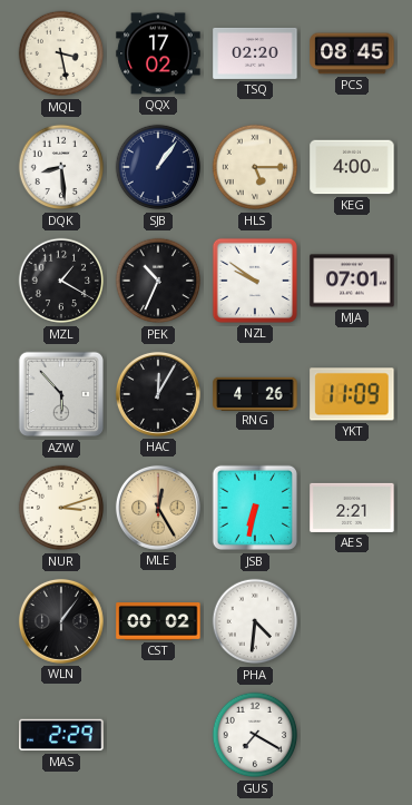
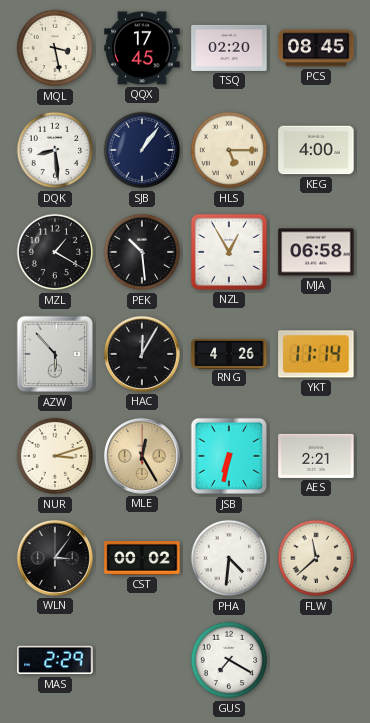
QQX: 17:02 -> 17:45 (142, 48)
PEK: 10:34 -> 10:29 (142, 252)
NZL: 9:51 -> 12:55 (229, 252)
MJA: 07:01 -> 06:58 (316, 252)
YKT: 11:09 -> 11:14 (316, 354)
WLN: 1:06 -> 3:06 (55, 558)
FLW: none -> 11:38 (316, 558)
